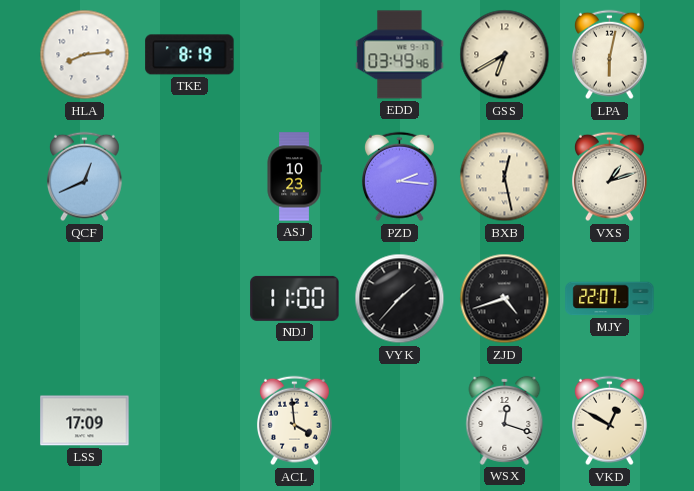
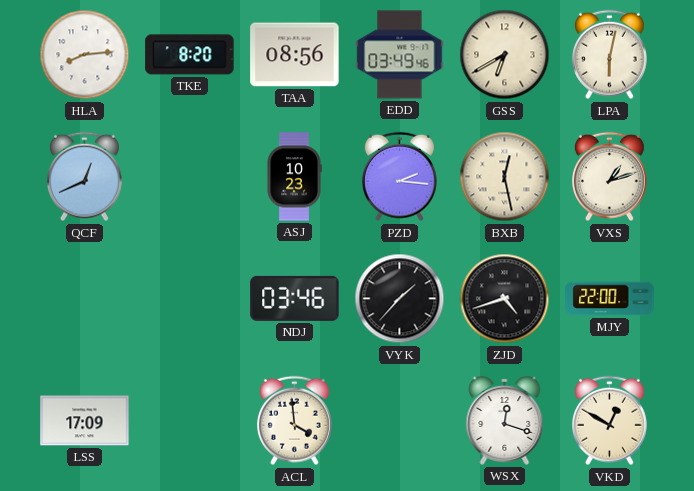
TKE: 8:19 -> 8:20 (190, 55)
TAA: none -> 08:56 (295, 55)
NDJ: 11:00 -> 03:46 (295, 298)
MJY: 22:07 -> 22:00 (610, 299)
